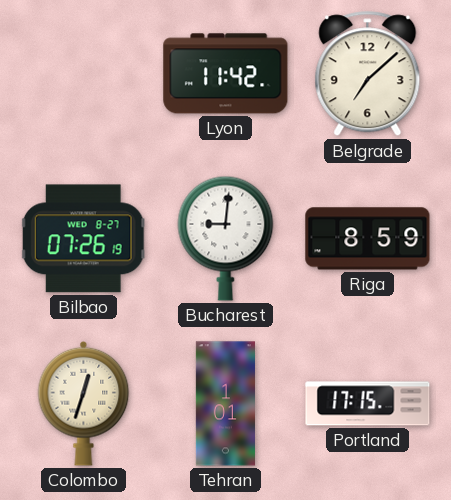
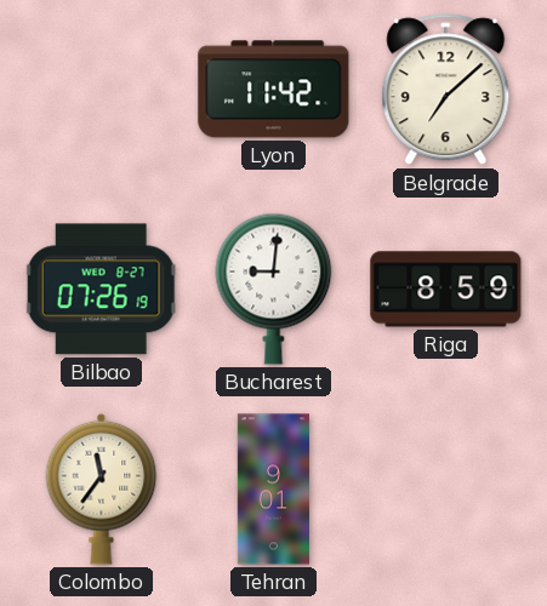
Colombo: 12:33 -> 11:36 (102, 488)
Tehran: 1:01 -> 9:01 (273, 490)
Portland: 17:15 -> none (368, 404)
